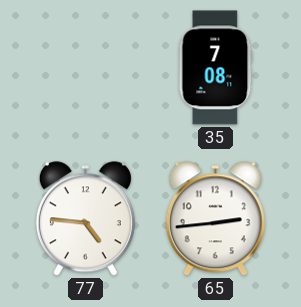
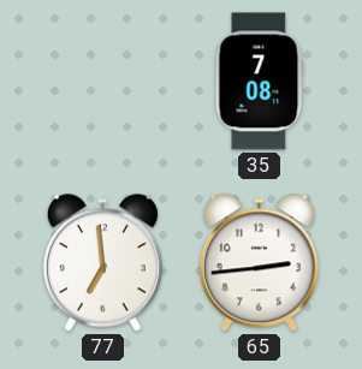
77: 4:46 -> 6:59 (102, 263)
